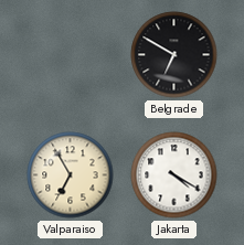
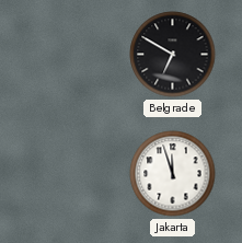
Valparaiso: 6:55 -> none (71, 175)
Jakarta: 4:20 -> 11:57 (173, 174)
